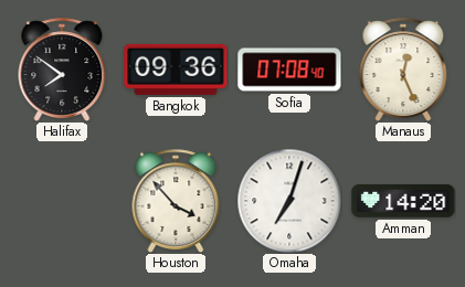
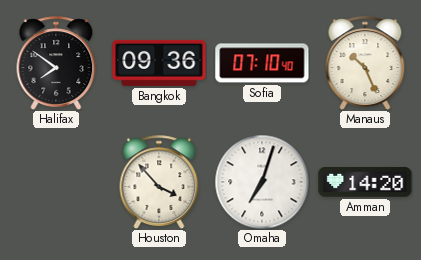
Sofia: 07:08 -> 07:10 (262, 63)
Manaus: 12:26 -> 10:26 (365, 63)
